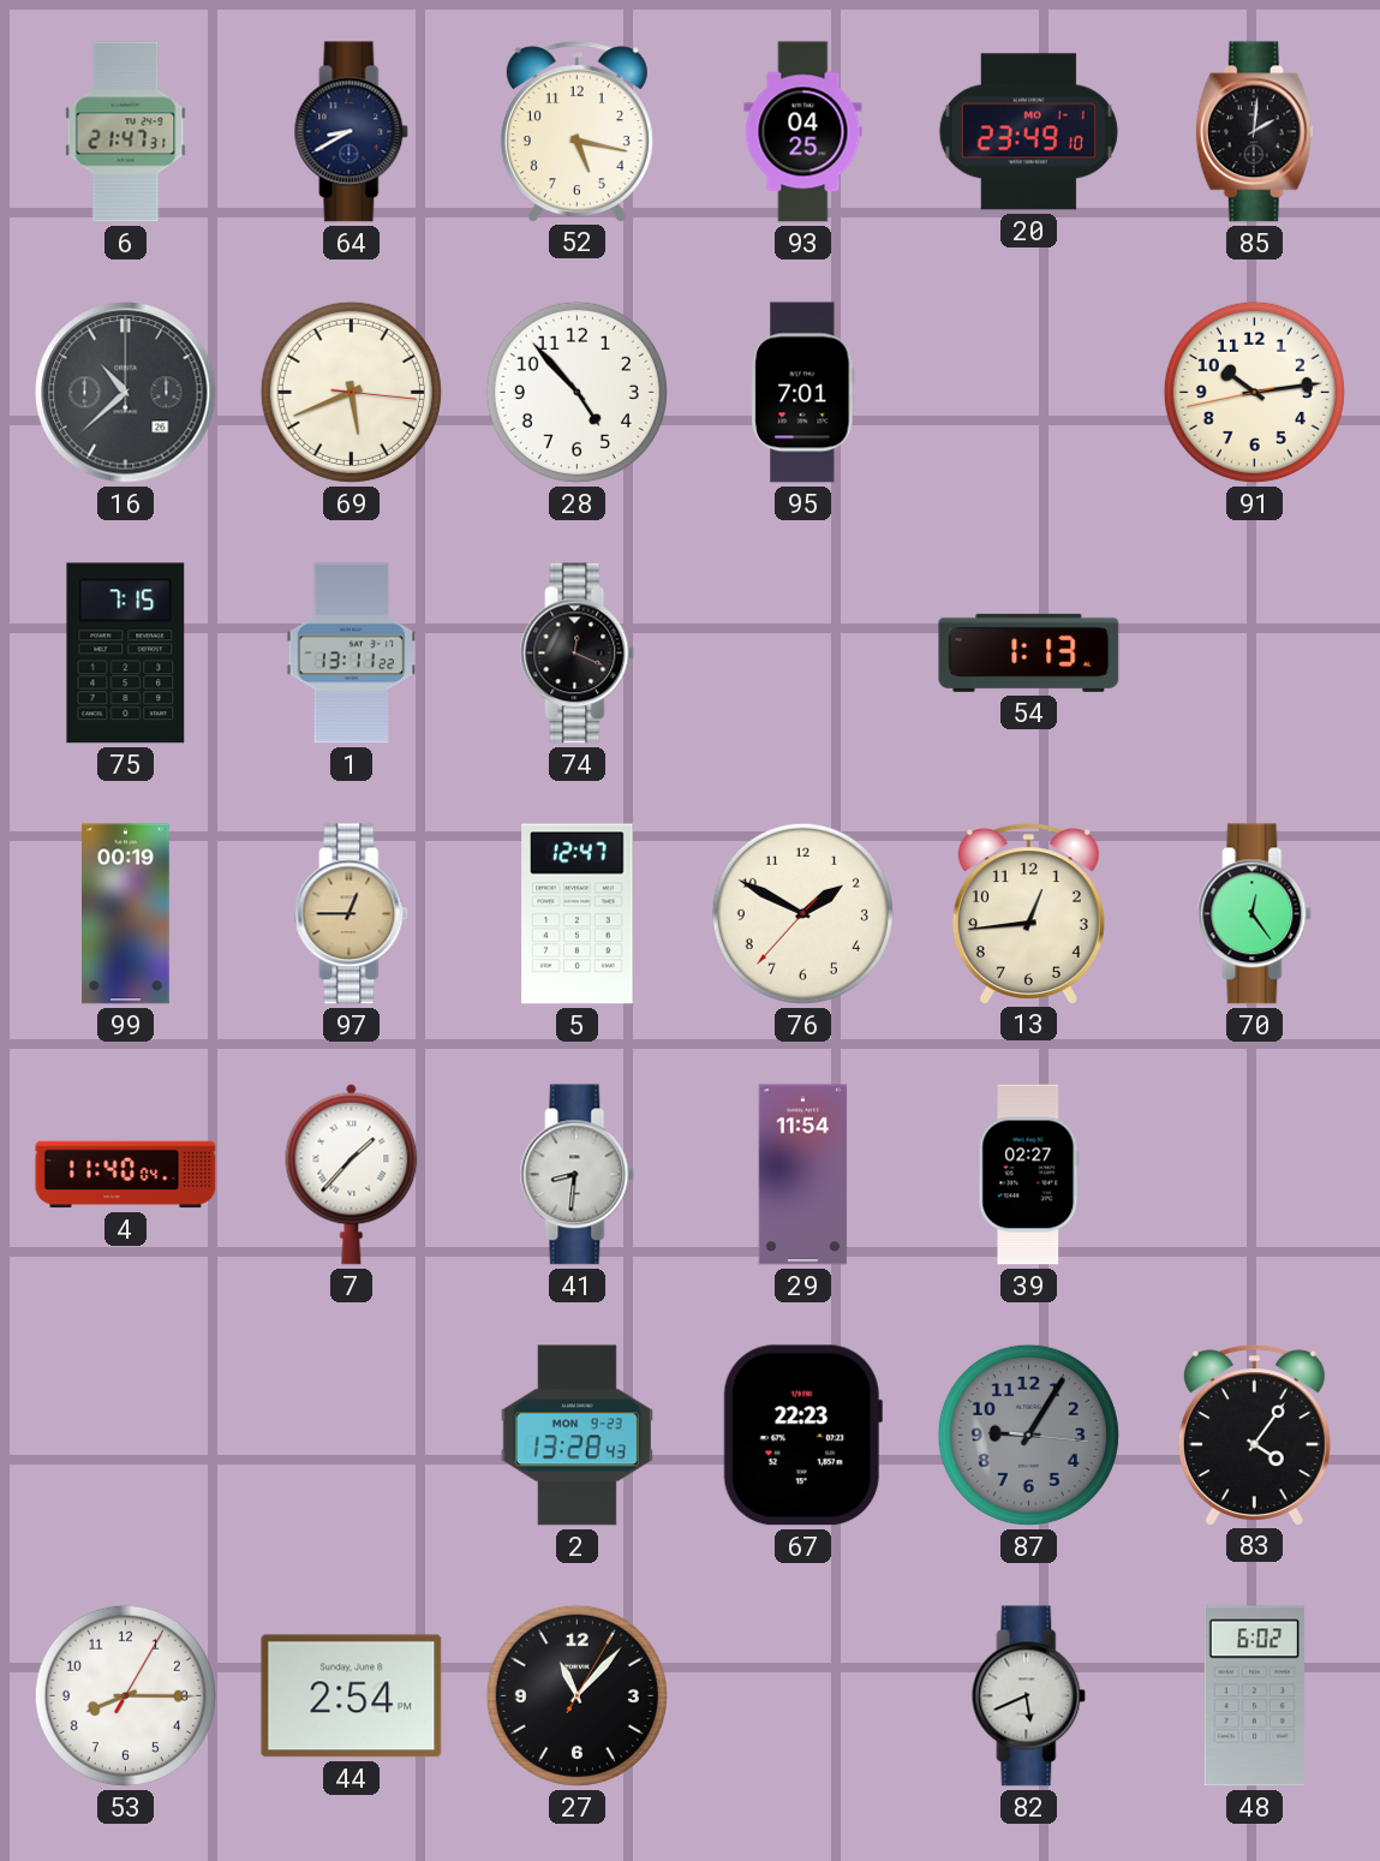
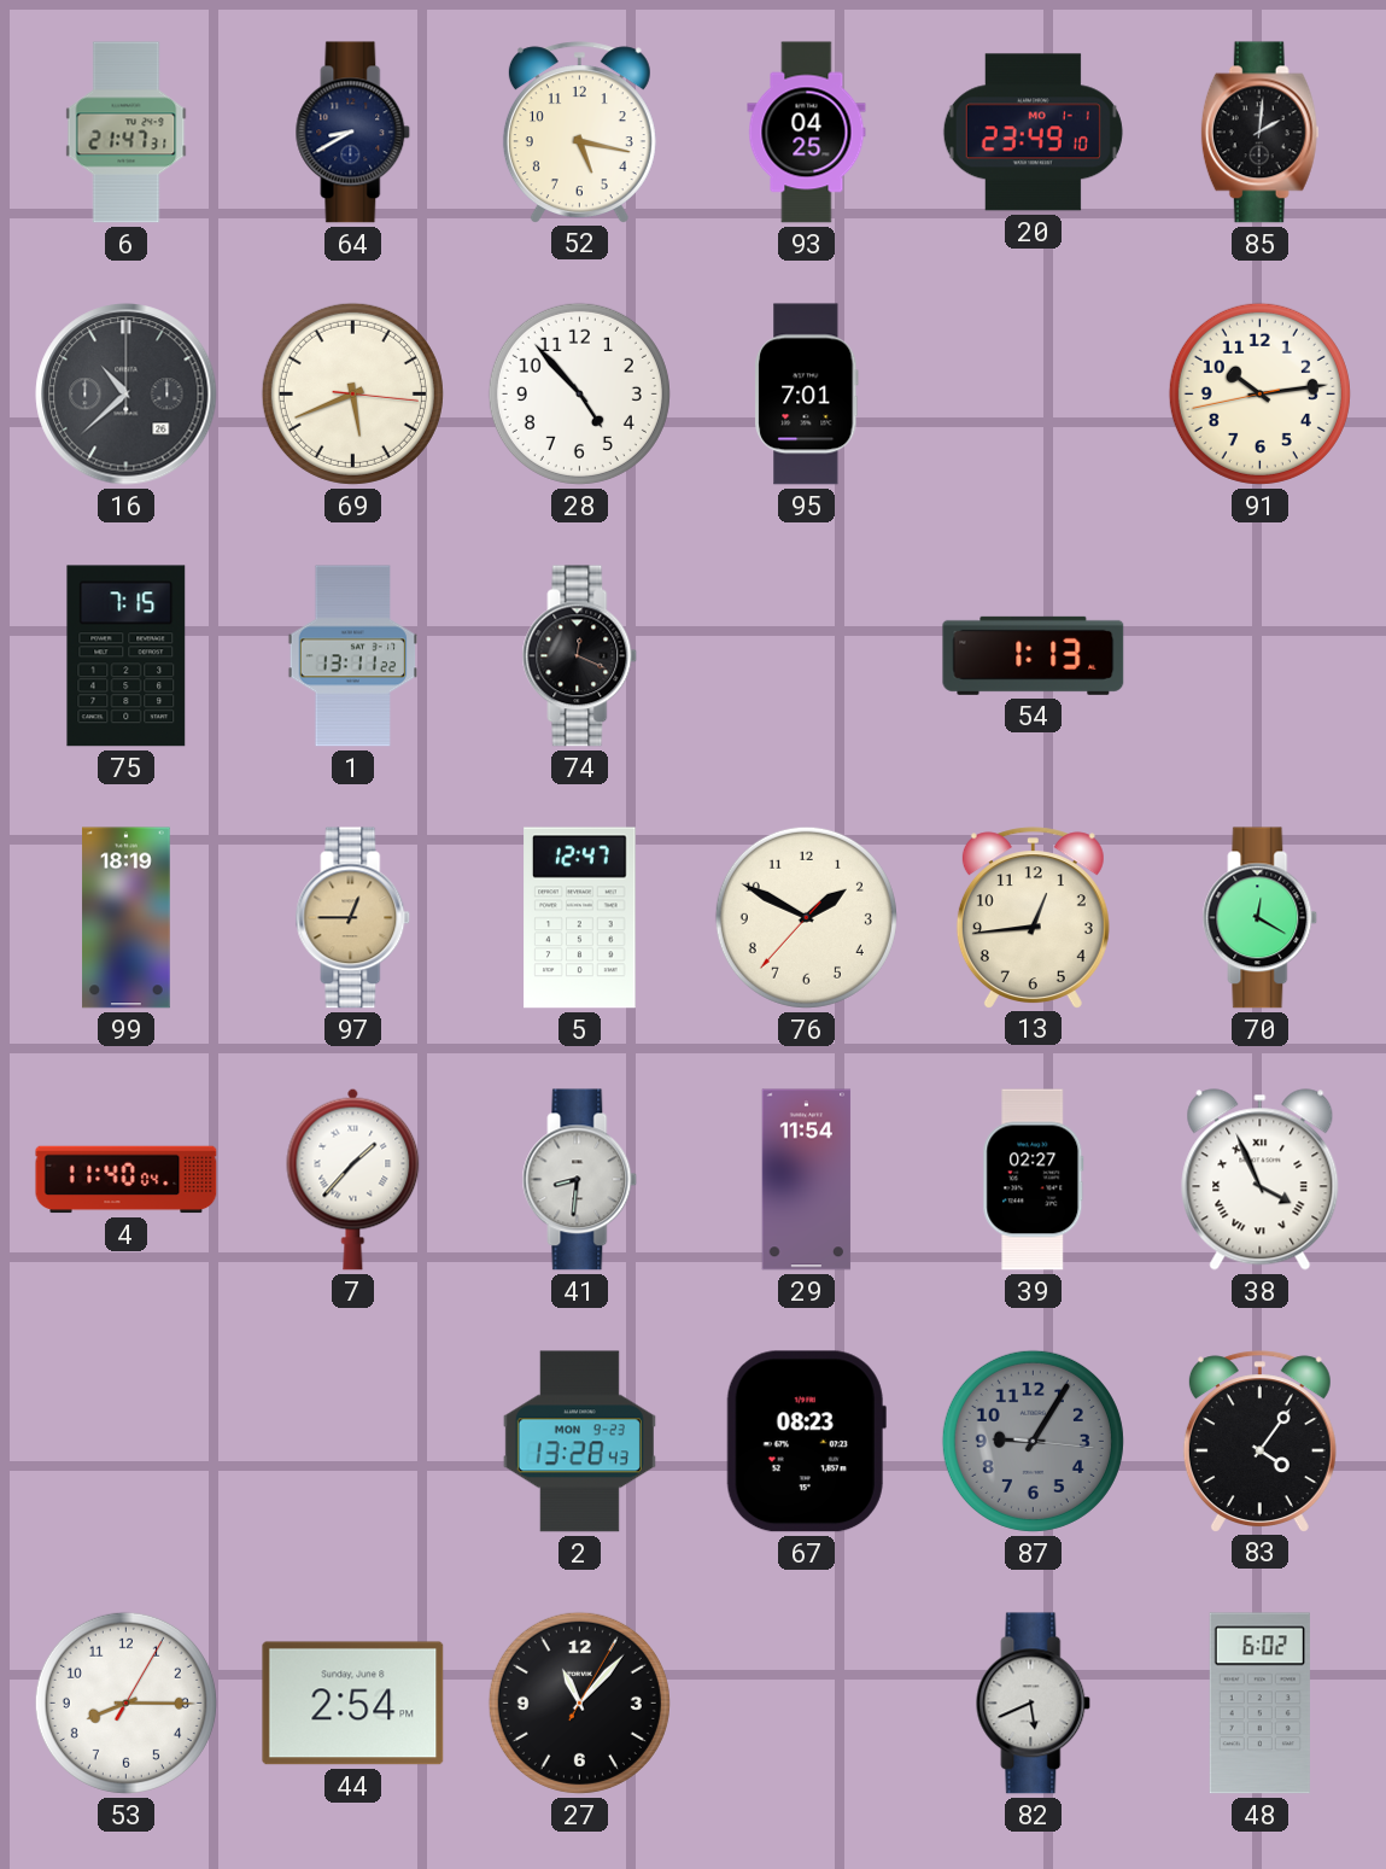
99: 00:19 -> 18:19 (127, 918)
70: 12:24 -> 12:20 (1261, 918)
38: none -> 3:56 (1261, 1180)
67: 22:23 -> 08:23 (806, 1442)
